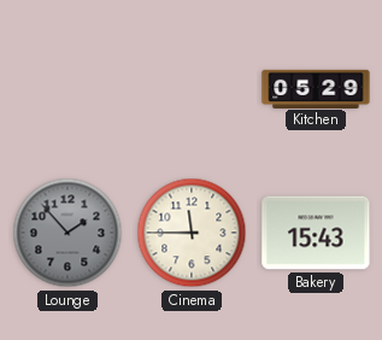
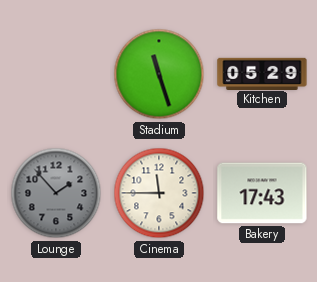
Stadium: none -> 11:27 (159, 74)
Bakery: 15:43 -> 17:43 (262, 193)
